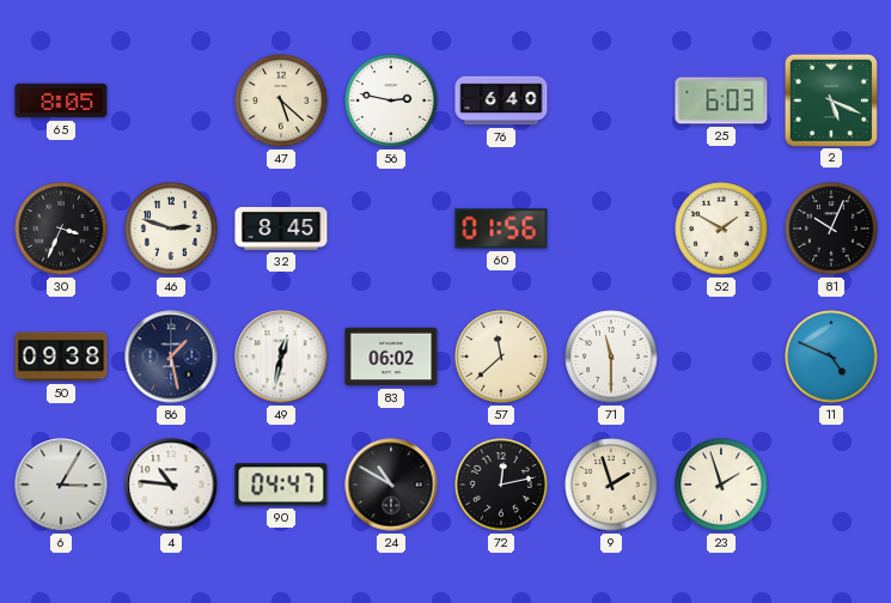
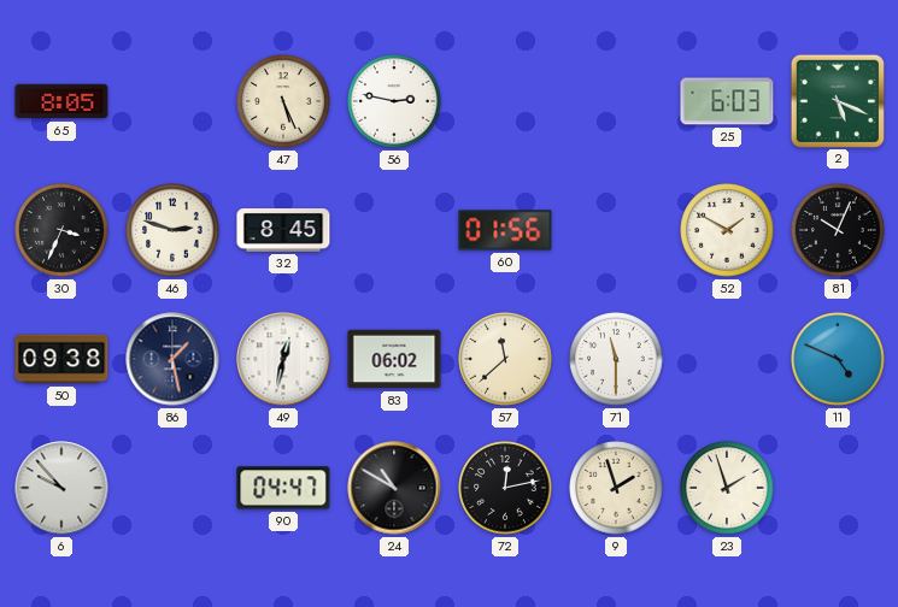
47: 5:22 -> 5:26 (283, 101)
76: 6:40 -> none (501, 100)
6: 3:05 -> 9:53 (61, 488)
4: 10:46 -> none (171, 485)
